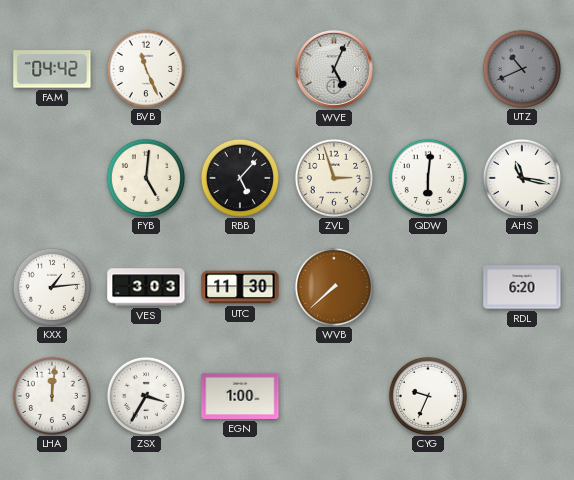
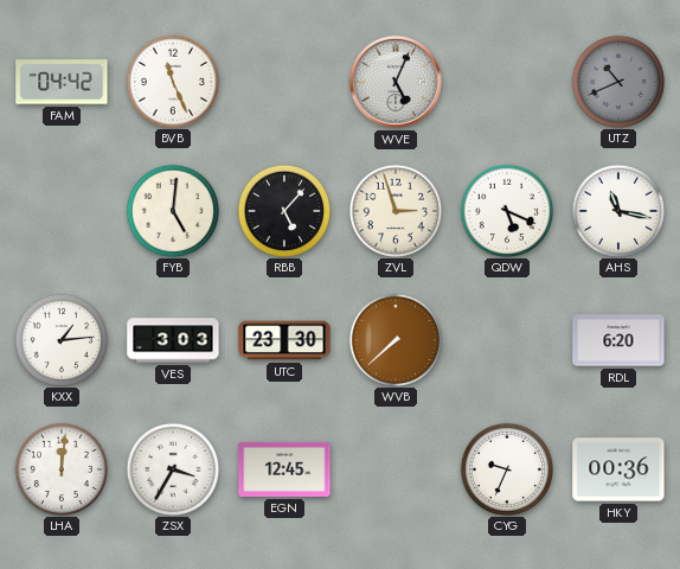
QDW: 6:01 -> 5:19 (506, 210)
UTC: 11:30 -> 23:30 (284, 340)
EGN: 1:00 -> 12:45 (284, 469)
HKY: none -> 00:36 (618, 469)
